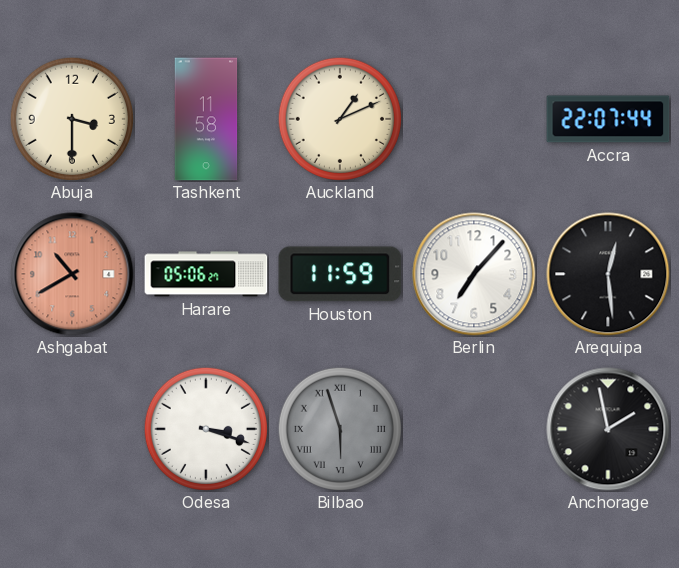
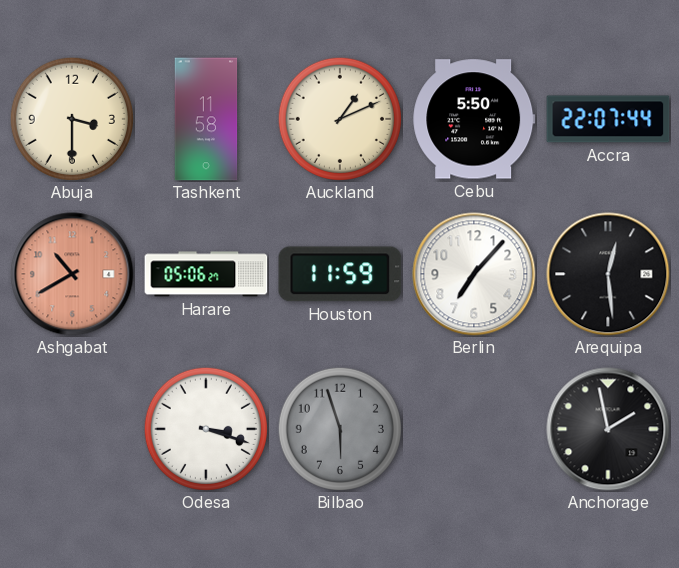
Cebu: none -> 5:50 (474, 119)
Bilbao numerals: Roman -> Arabic (340, 429)
